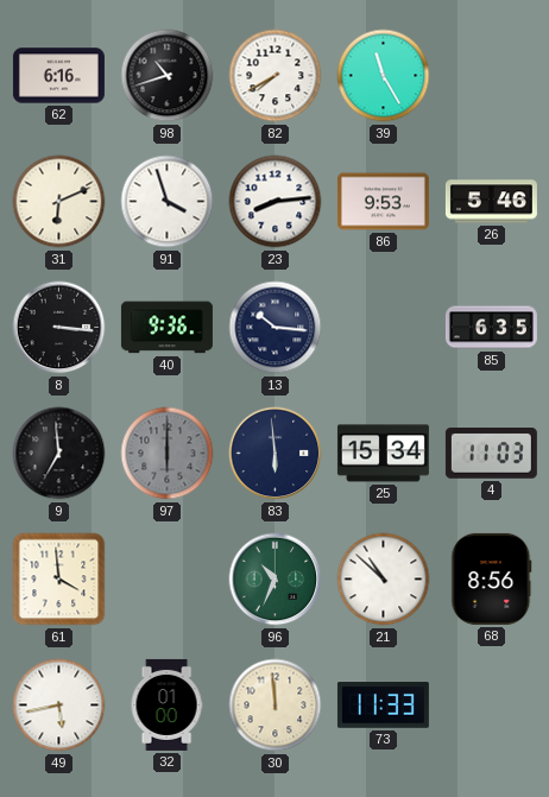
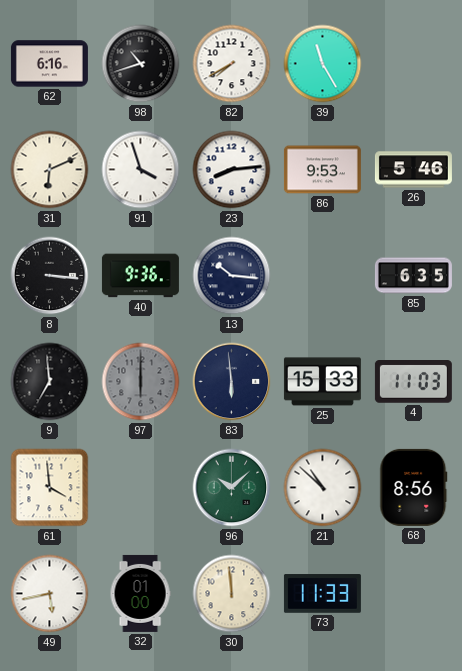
25: 15:34 -> 15:33 (322, 382)
96: 10:34 -> 10:08 (232, 488)
